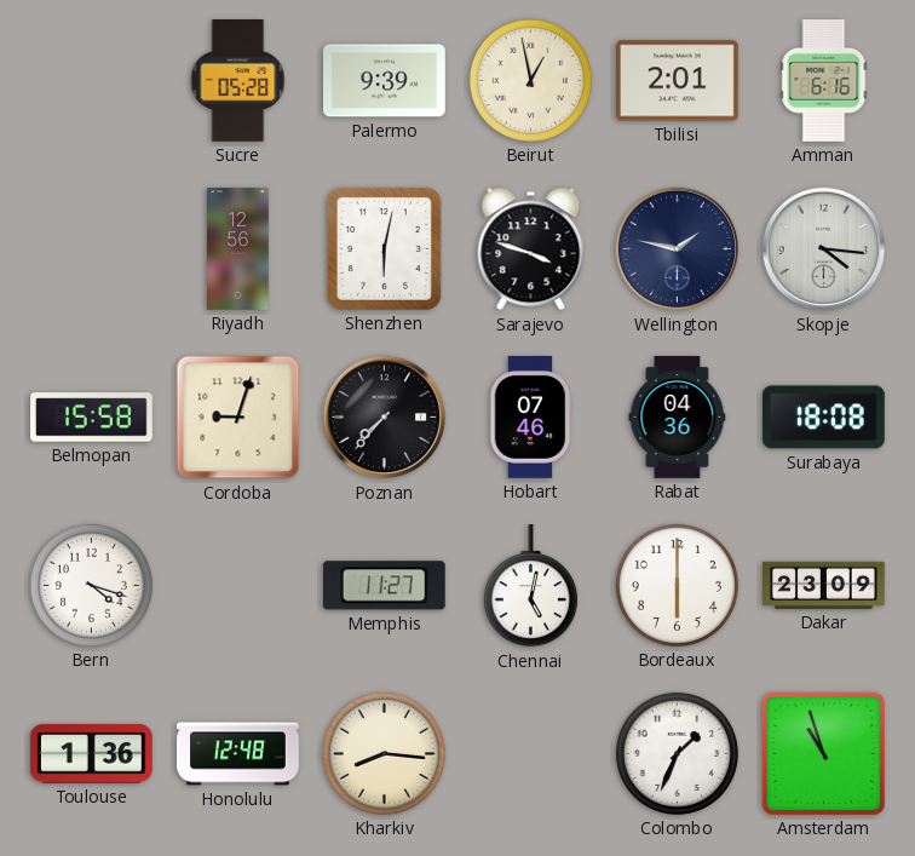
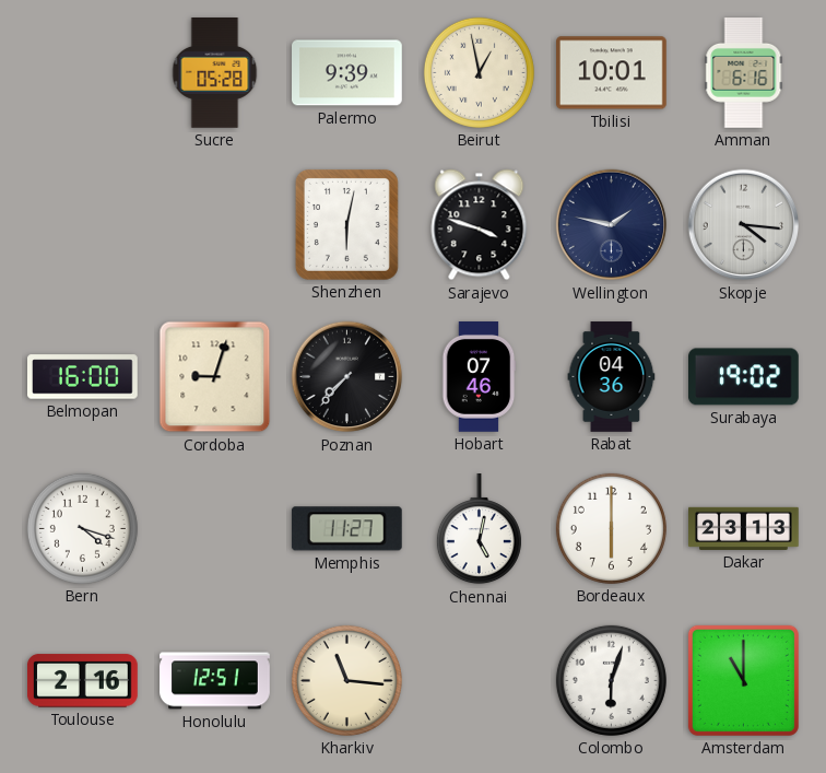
Tbilisi: 2:01 -> 10:01 (612, 73)
Riyadh: 12:56 -> none (238, 249)
Belmopan: 15:58 -> 16:00 (83, 377)
Surabaya: 18:08 -> 19:02 (744, 377)
Dakar: 23:09 -> 23:13 (744, 528)
Toulouse: 1:36 -> 2:16 (83, 681)
Honolulu: 12:48 -> 12:51 (215, 681)
Kharkiv: 8:16 -> 11:16 (346, 680)
Colombo: 1:34 -> 6:03 (611, 680)
Amsterdam: 10:57 -> 11:00 (743, 680)
